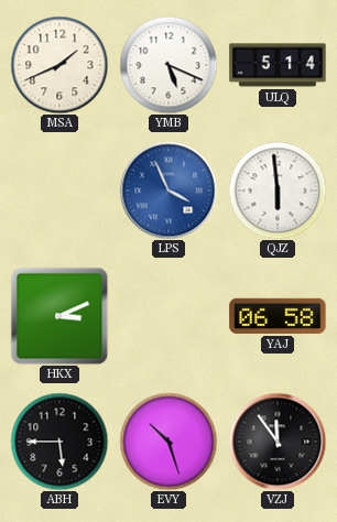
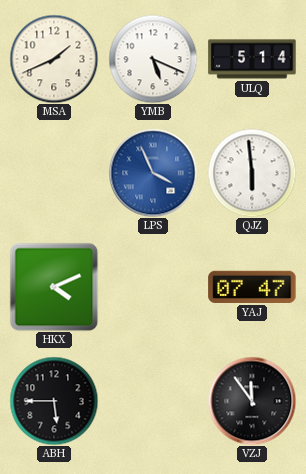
HKX: 3:11 -> 4:11 (54, 287)
YAJ: 06:58 -> 07:47 (252, 287)
EVY: 10:27 -> none (168, 442)
